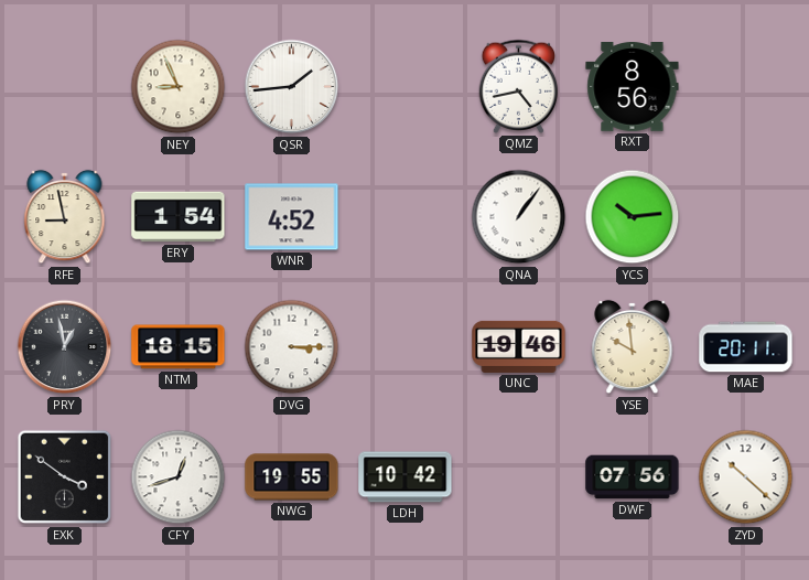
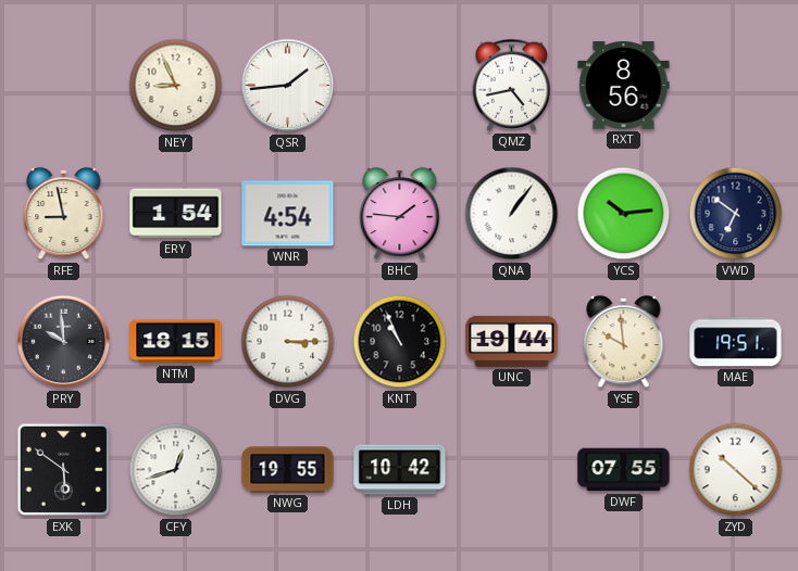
WNR: 4:52 -> 4:54 (288, 214)
BHC: none -> 1:46 (400, 214)
VWD: none -> 6:51 (736, 214)
PRY: 12:58 -> 9:59 (64, 342)
KNT: none -> 10:56 (400, 342)
UNC: 19:46 -> 19:44 (512, 341)
MAE: 20:11 -> 19:51 (736, 342)
EXK: 3:51 -> 5:51 (64, 470)
DWF: 07:56 -> 07:55 (624, 470)
